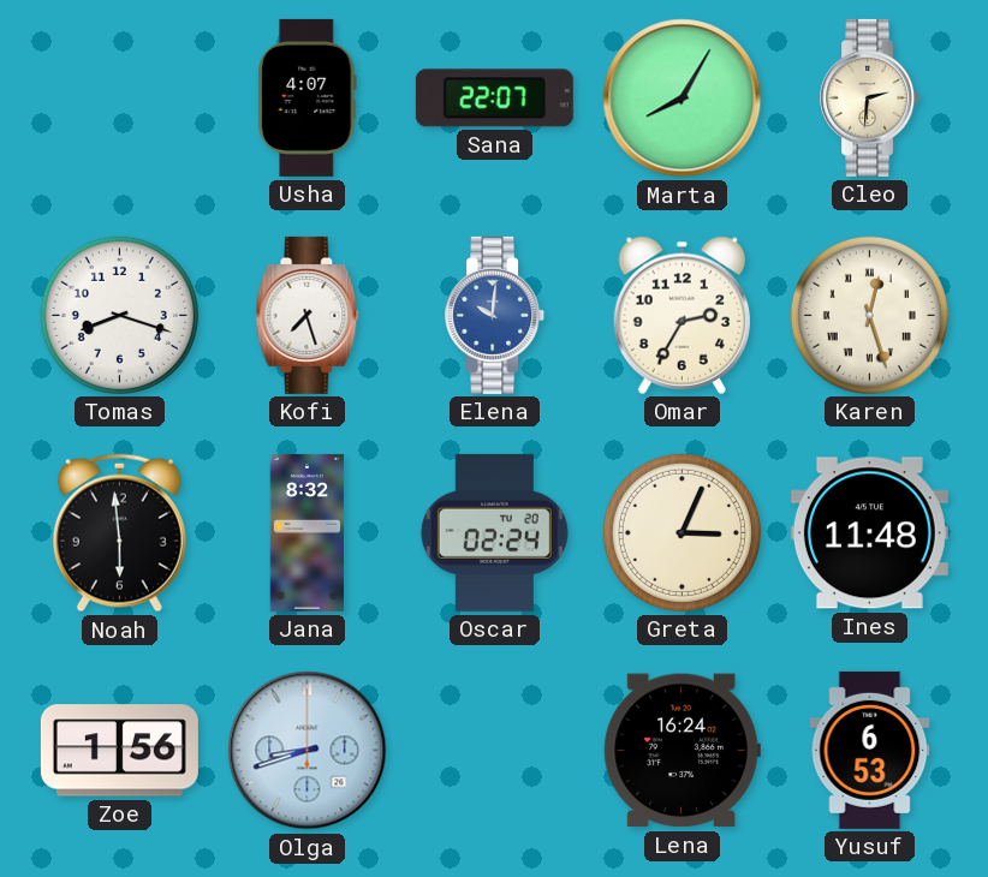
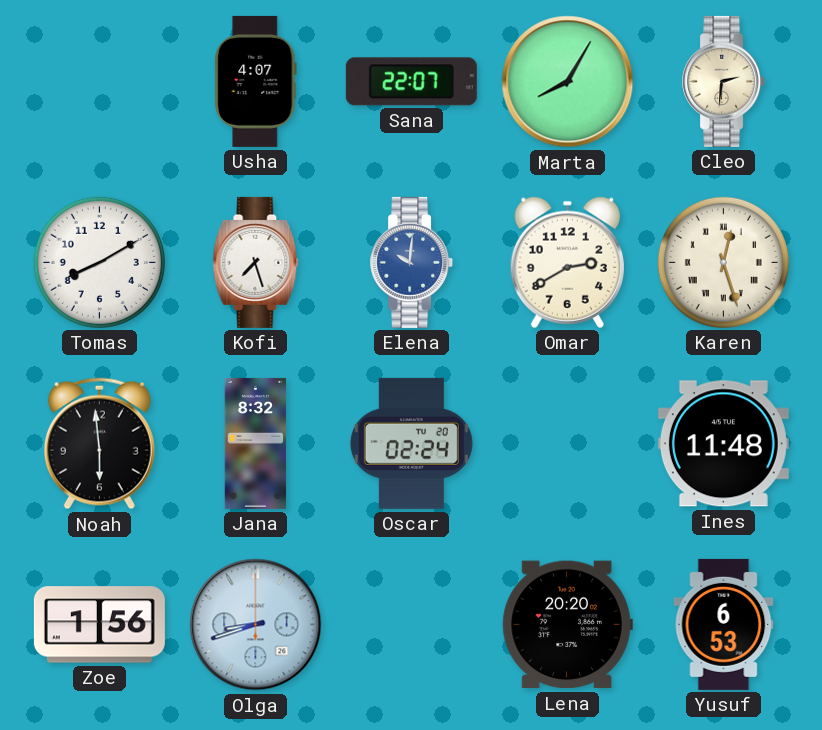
Tomas: 8:18 -> 8:10 (99, 262)
Omar: 2:35 -> 2:40 (567, 262)
Greta: 3:04 -> none (682, 532)
Lena: 16:24 -> 20:20 (567, 625)
